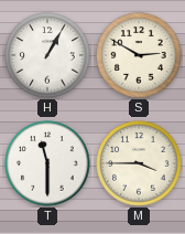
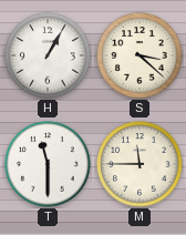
S: 2:50 -> 3:22 (139, 55)
M: 3:45 -> 11:45 (139, 164)
